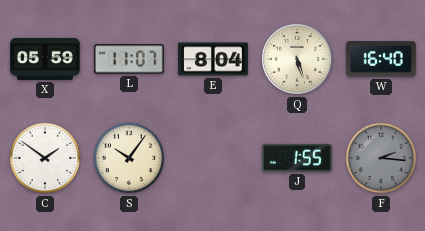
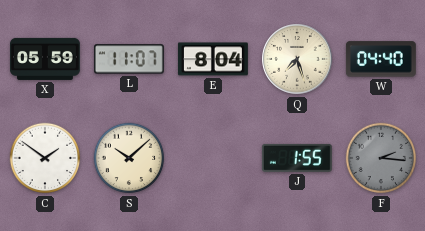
Q: 5:27 -> 7:27 (297, 59)
W: 16:40 -> 04:40 (381, 59)
S: 10:06 -> 10:08 (129, 158)
